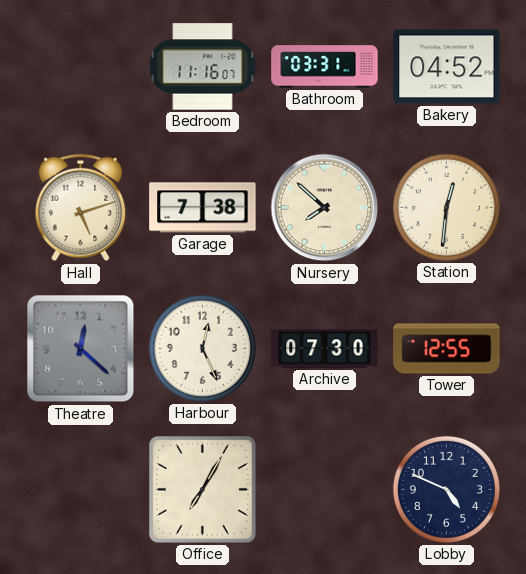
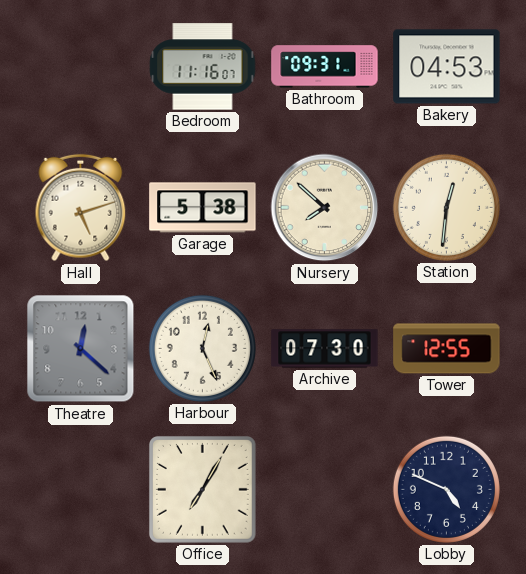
Bathroom: 03:31 -> 09:31 (325, 67)
Bakery: 04:52 -> 04:53 (447, 67)
Garage: 7:38 -> 5:38 (203, 208)
